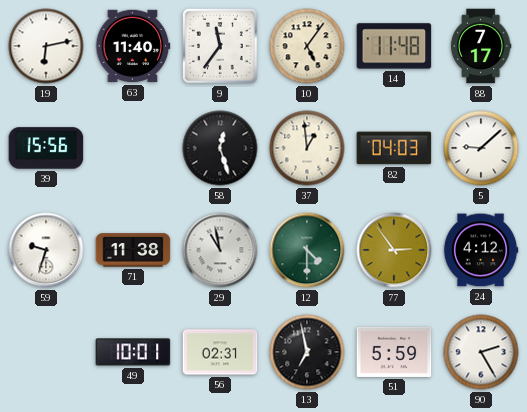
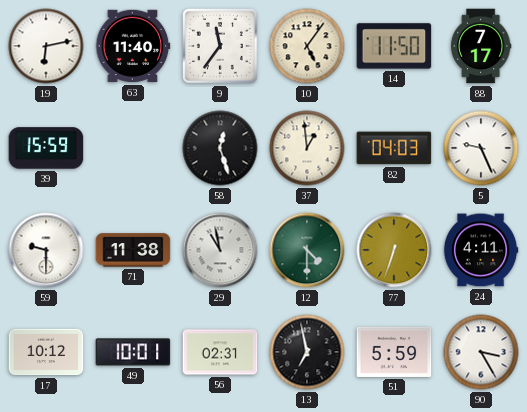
14: 11:48 -> 11:50 (394, 46)
39: 15:56 -> 15:59 (46, 148)
5: 9:08 -> 9:26 (481, 148)
59: 9:33 -> 9:30 (46, 250)
77: 2:54 -> 6:33 (394, 250)
24: 4:12 -> 4:11 (481, 250)
17: none -> 10:12 (46, 352)
90: 2:25 -> 3:25 (481, 352)
